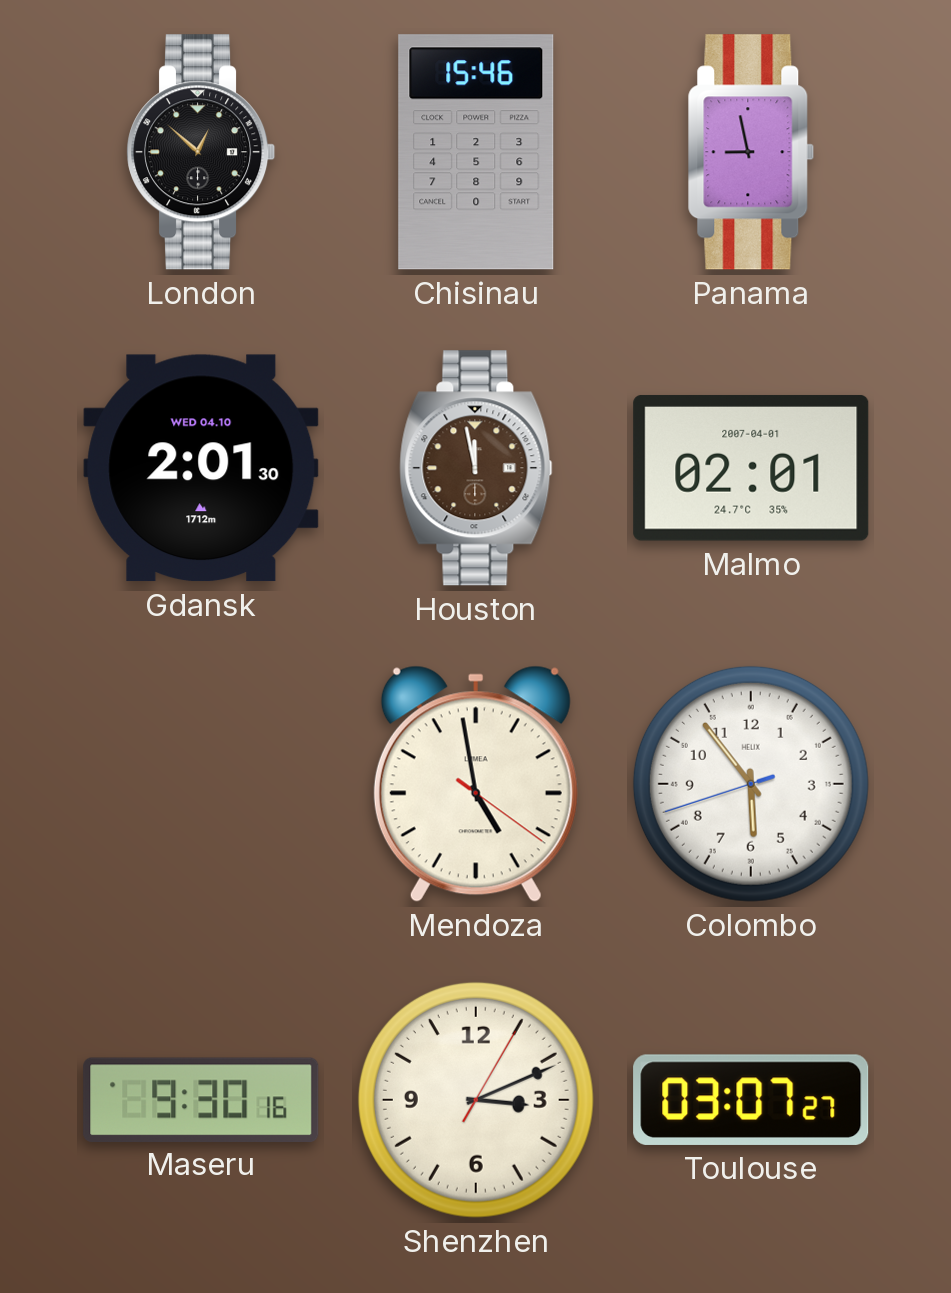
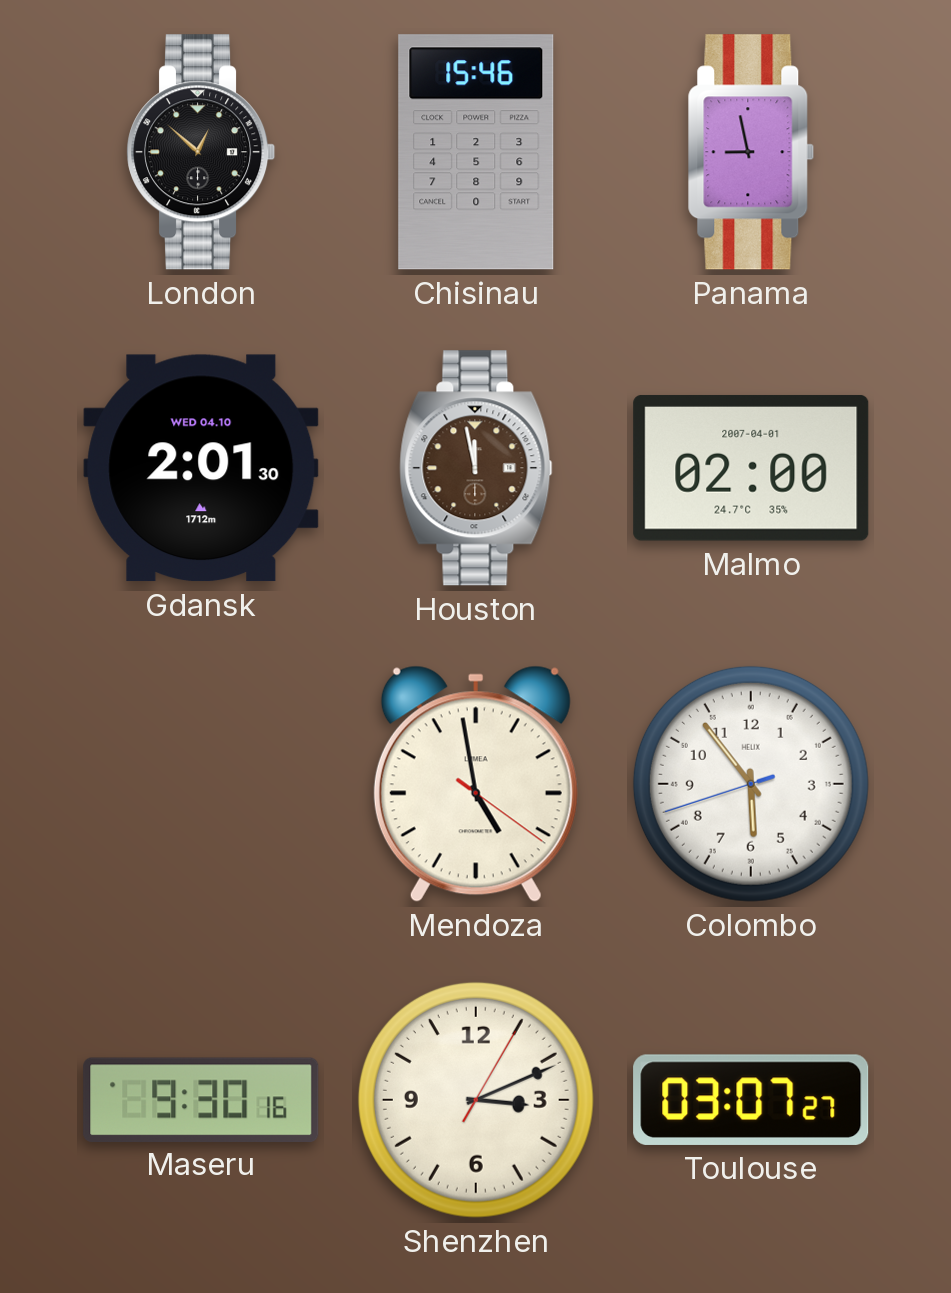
Malmo: 02:01 -> 02:00 (751, 468)
